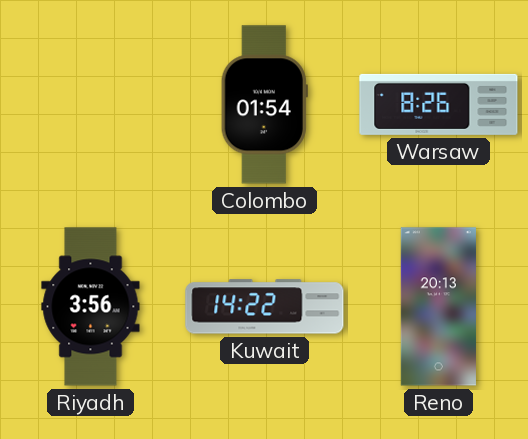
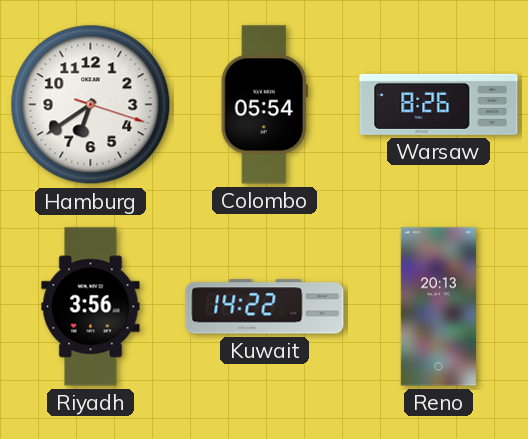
Hamburg: none -> 6:39 (91, 105)
Colombo: 01:54 -> 05:54 (264, 105)
